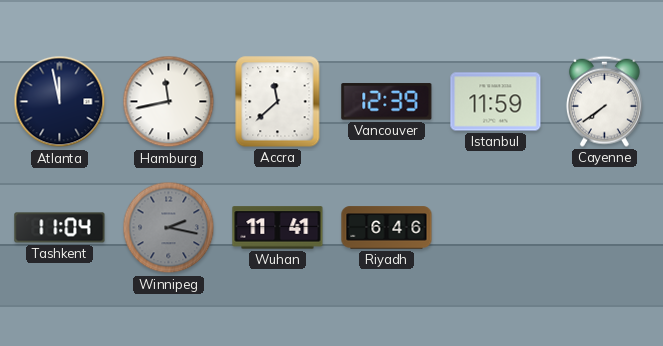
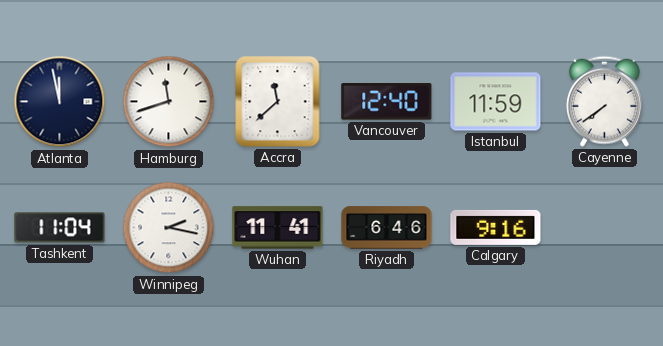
Hamburg: 11:43 -> 11:42 (169, 102)
Vancouver: 12:39 -> 12:40 (387, 102)
Winnipeg dial: grey -> white (169, 228)
Calgary: none -> 9:16 (496, 227)
